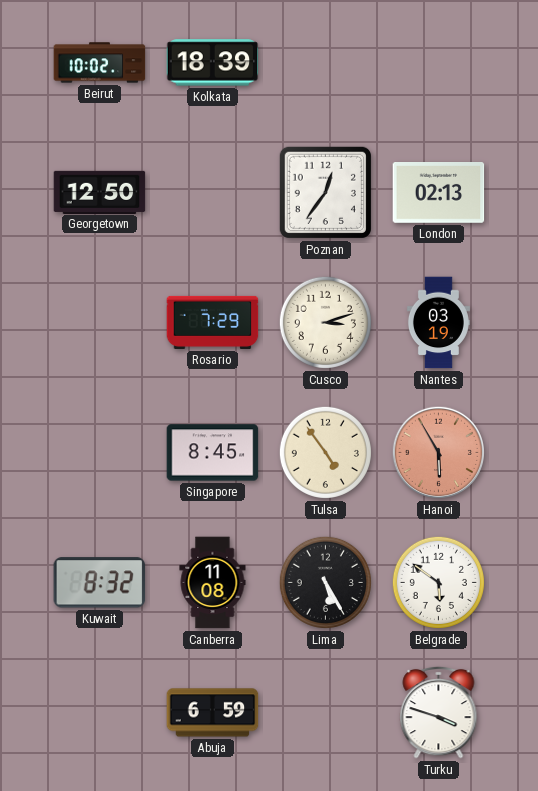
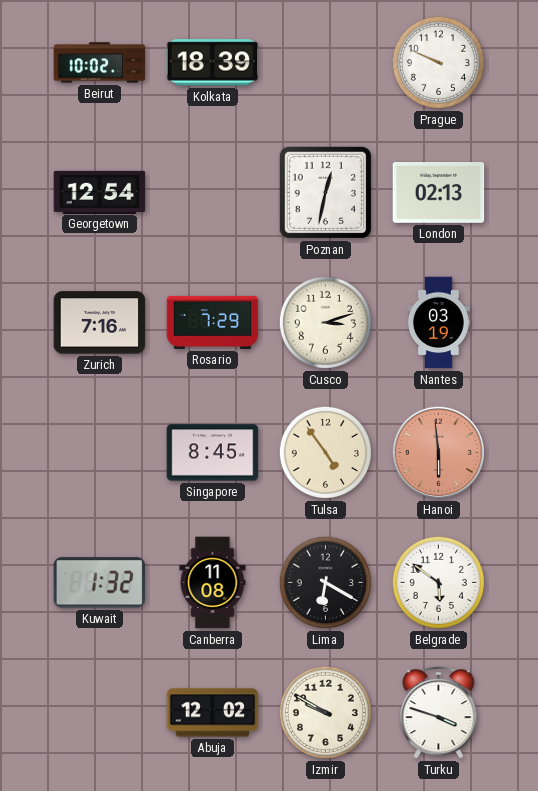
Prague: none -> 9:49 (438, 62)
Georgetown: 12:50 -> 12:54 (100, 192)
Poznan: 12:36 -> 12:32 (325, 192)
Zurich: none -> 7:16 (100, 323)
Hanoi: 5:55 -> 5:59 (438, 452)
Kuwait: 8:32 -> 1:32 (100, 583)
Lima: 5:25 -> 6:20 (325, 582)
Abuja: 6:59 -> 12:02 (213, 713)
Izmir: none -> 9:50 (325, 712)
